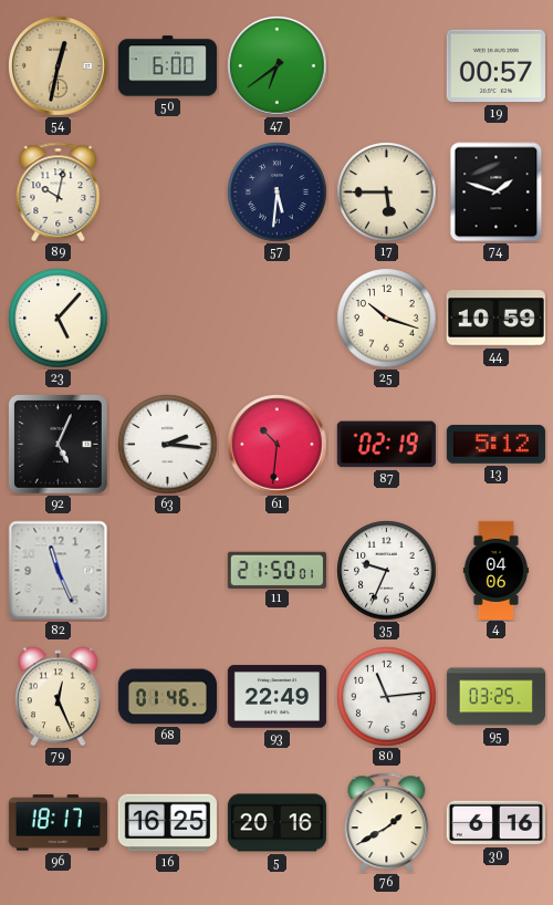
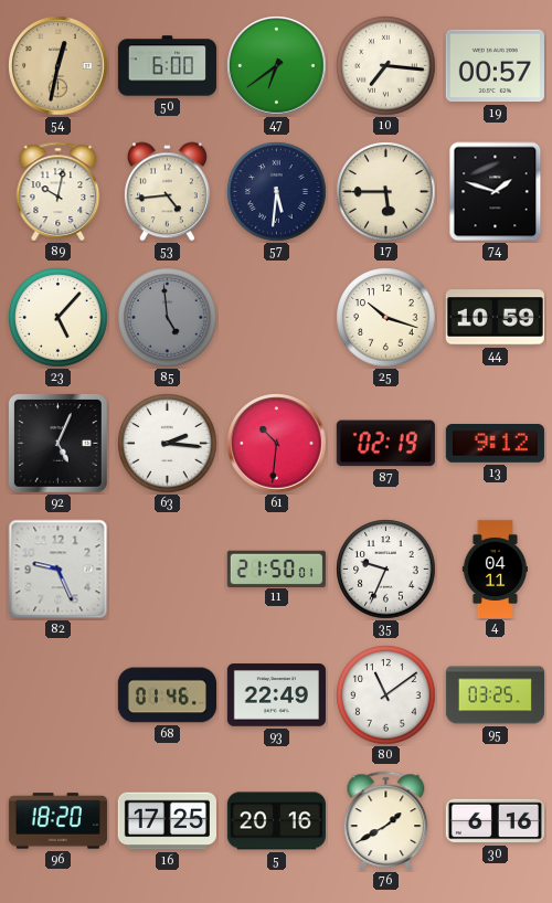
10: none -> 7:16 (386, 66)
53: none -> 4:44 (167, 192)
85: none -> 4:59 (168, 318)
13: 5:12 -> 9:12 (495, 444)
82: 11:26 -> 9:26 (59, 570)
4: 04:06 -> 04:11 (495, 569)
79: 12:26 -> none (58, 697)
80: 11:14 -> 11:09 (386, 695)
96: 18:17 -> 18:20 (57, 821)
16: 16:25 -> 17:25 (167, 821)
